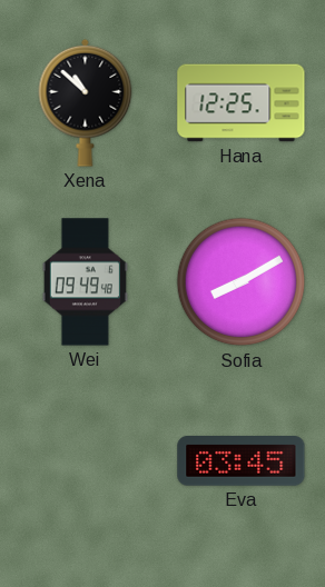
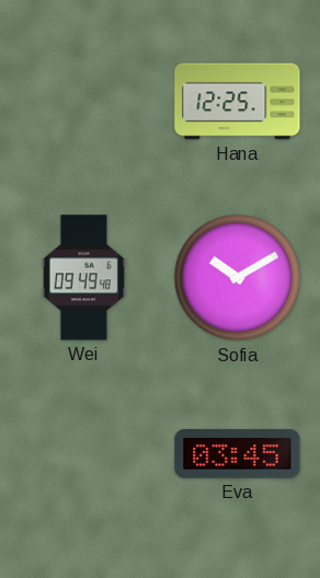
Xena: 10:52 -> none (86, 102)
Sofia: 8:10 -> 10:10 (238, 278)
